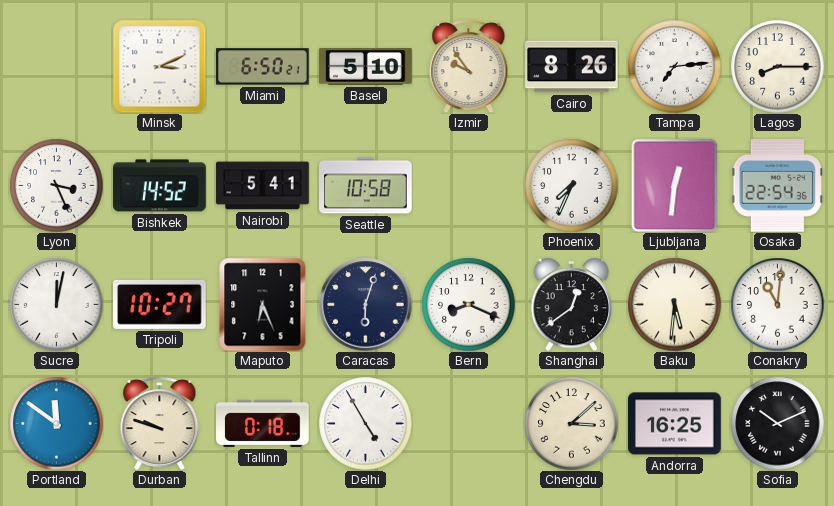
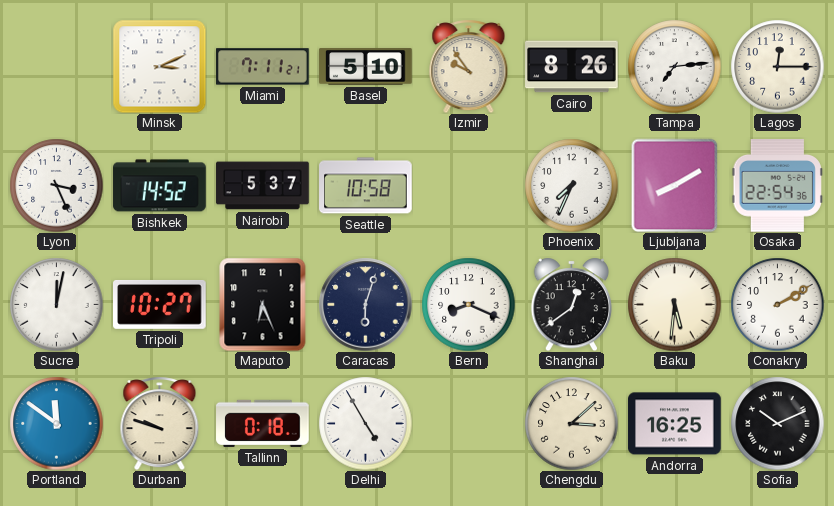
Miami: 6:50 -> 7:11 (263, 67)
Lagos: 8:15 -> 12:15 (777, 66)
Nairobi: 5:41 -> 5:37 (263, 186)
Ljubljana: 12:31 -> 8:10 (675, 185)
Conakry: 11:01 -> 2:10 (777, 304)
